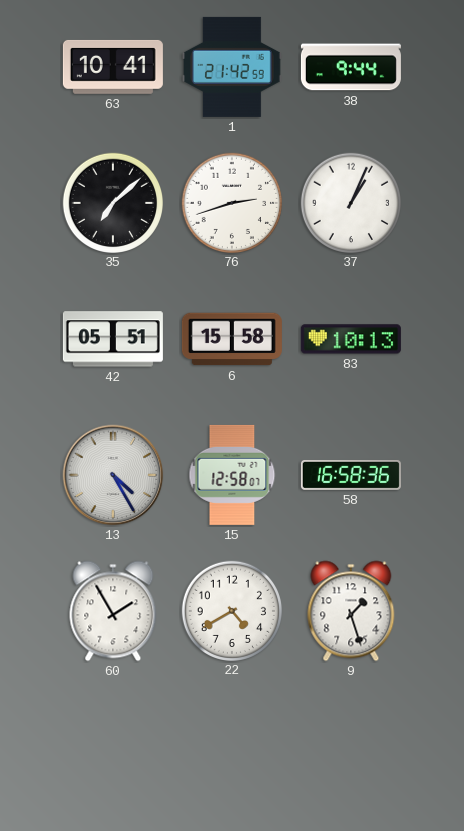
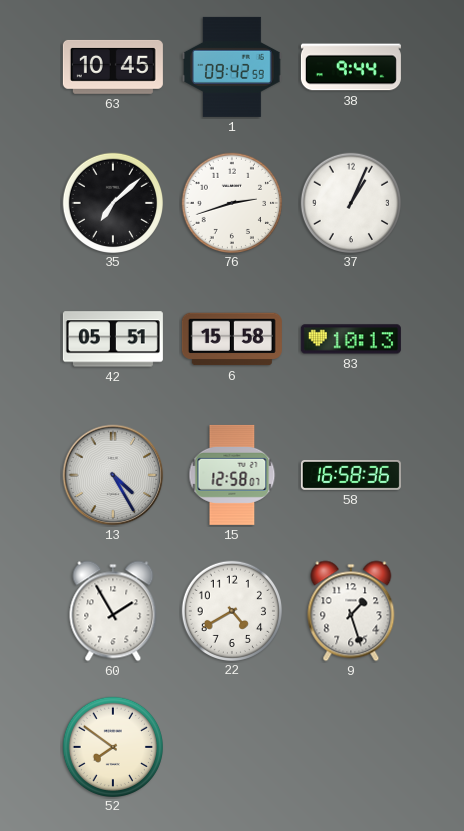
63: 10:41 -> 10:45 (113, 67)
1: 21:42 -> 09:42 (233, 67)
52: none -> 7:51 (112, 746)
